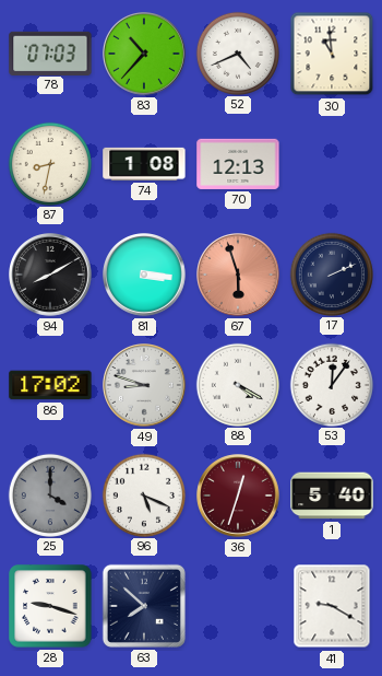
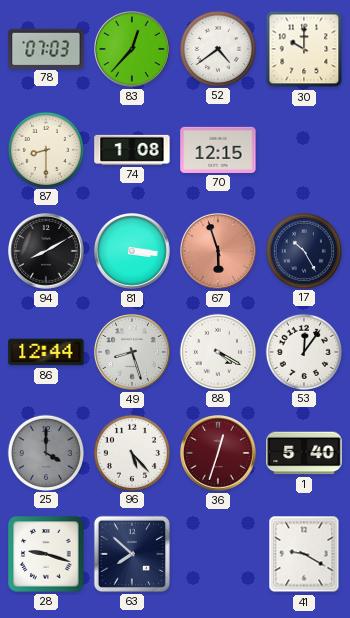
83: 10:37 -> 12:37 (133, 50)
52: 4:41 -> 4:39 (217, 48)
30: 10:59 -> 10:00 (304, 49)
87: 8:32 -> 8:30 (45, 149)
70: 12:13 -> 12:15 (218, 150)
17: 2:11 -> 10:25 (303, 250)
86: 17:02 -> 12:44 (46, 352)
49: 8:48 -> 8:27 (133, 353)
96: 5:19 -> 5:23 (131, 452)
